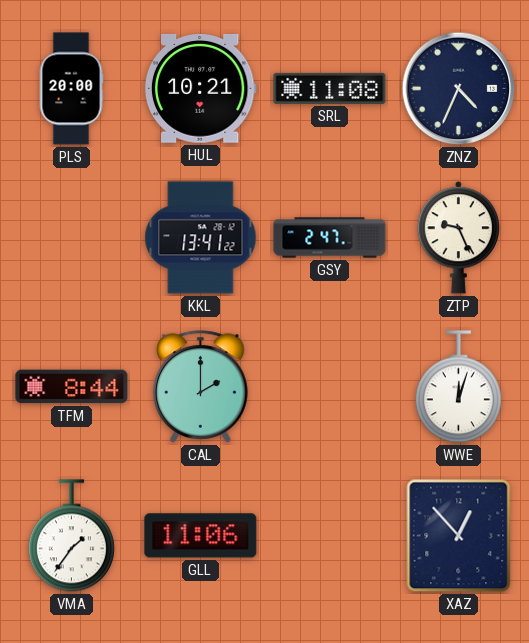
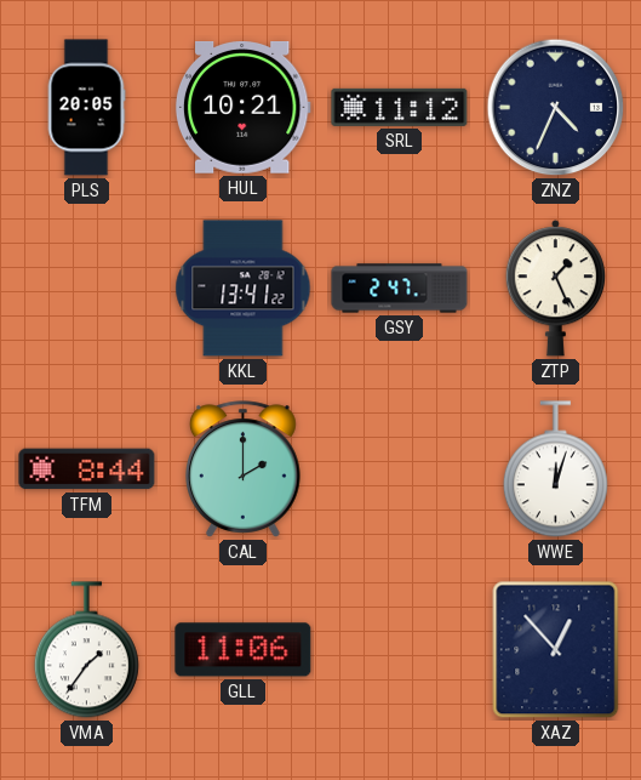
PLS: 20:00 -> 20:05 (86, 108)
SRL: 11:08 -> 11:12 (400, 107)
ZTP: 9:26 -> 1:26 (555, 289)
